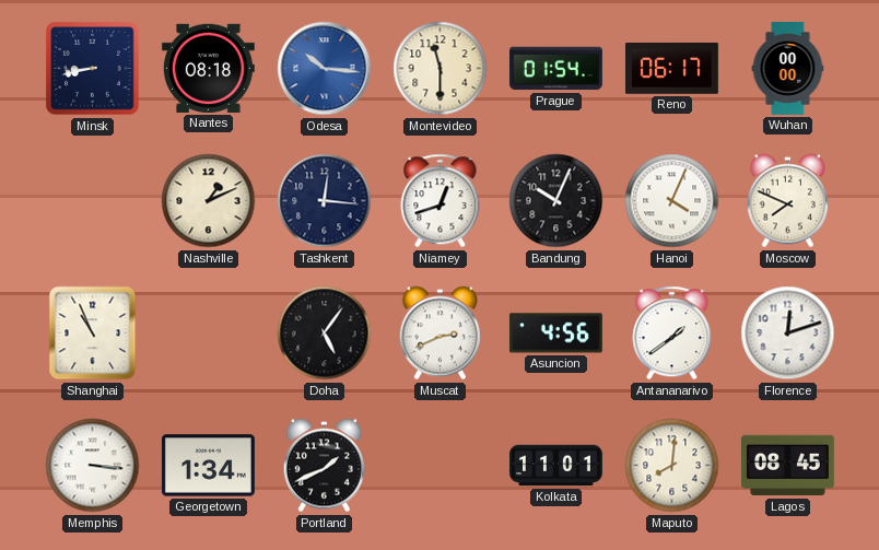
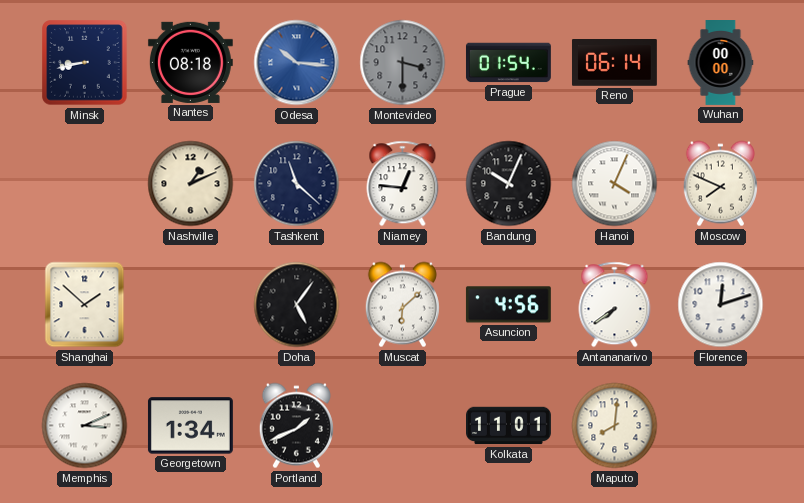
Montevideo: 11:30 -> 3:30 (403, 63)
Montevideo dial: cream -> grey (403, 63)
Reno: 06:17 -> 06:14 (614, 63)
Tashkent: 12:16 -> 11:22 (297, 184)
Niamey: 12:42 -> 12:46 (403, 184)
Shanghai: 10:56 -> 1:52 (85, 305)
Muscat: 2:41 -> 6:08 (402, 305)
Antananarivo: 1:39 -> 7:39 (615, 305)
Memphis: 3:16 -> 3:11 (85, 426)
Lagos: 08:45 -> none (787, 466)
